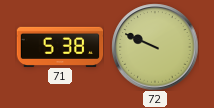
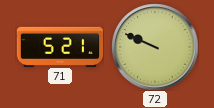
71: 5:38 -> 5:21 (60, 46)
